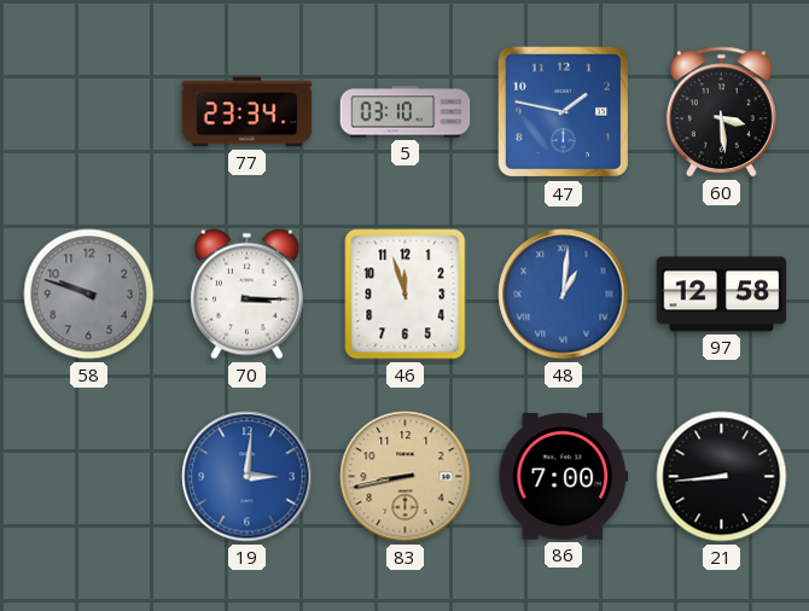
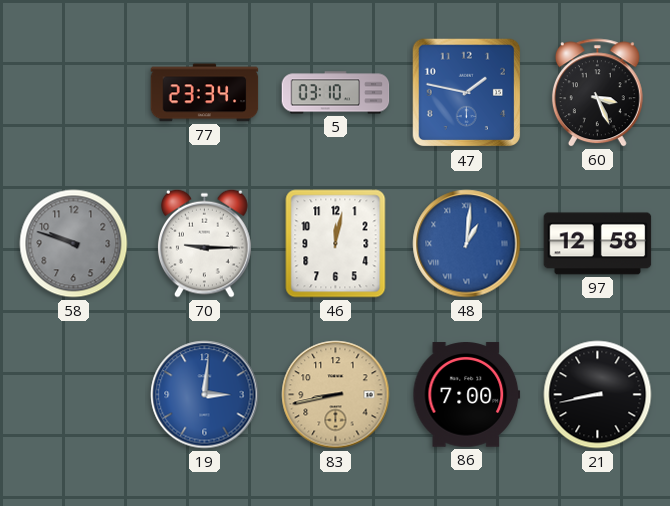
60: 3:29 -> 3:26 (597, 93)
70: 3:15 -> 9:15 (205, 243)
46: 11:57 -> 12:02 (336, 244)
21: 8:44 -> 8:43 (598, 395)
